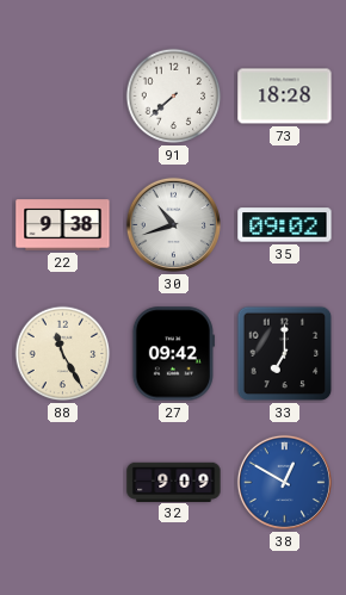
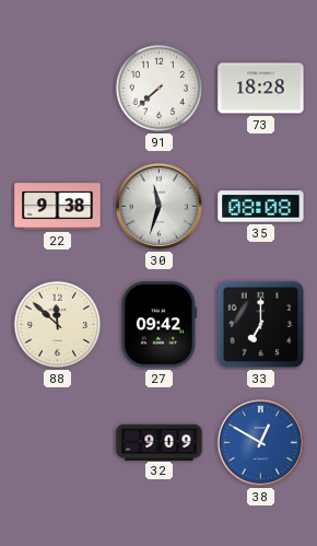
30: 10:42 -> 11:33 (158, 206)
35: 09:02 -> 08:08 (261, 207)
88: 11:25 -> 11:52 (58, 325)
